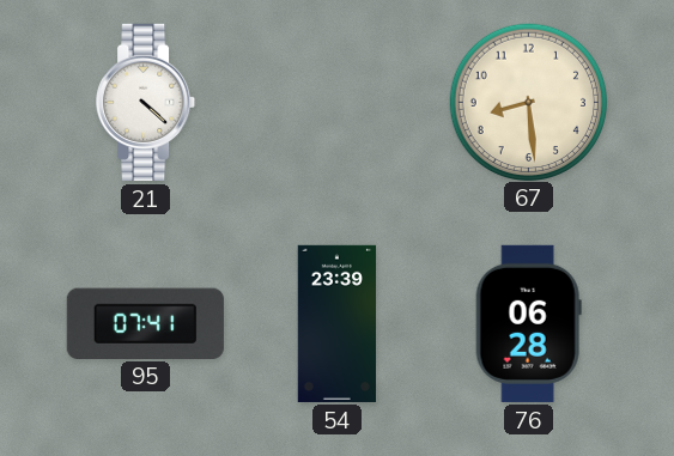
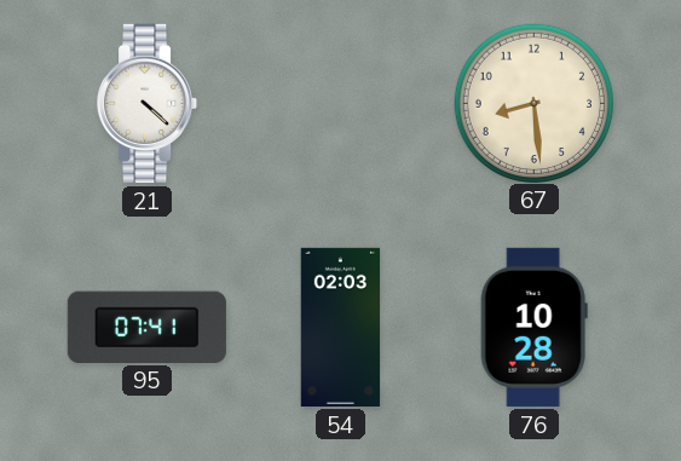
54: 23:39 -> 02:03 (341, 327)
76: 06:28 -> 10:28 (533, 327)
